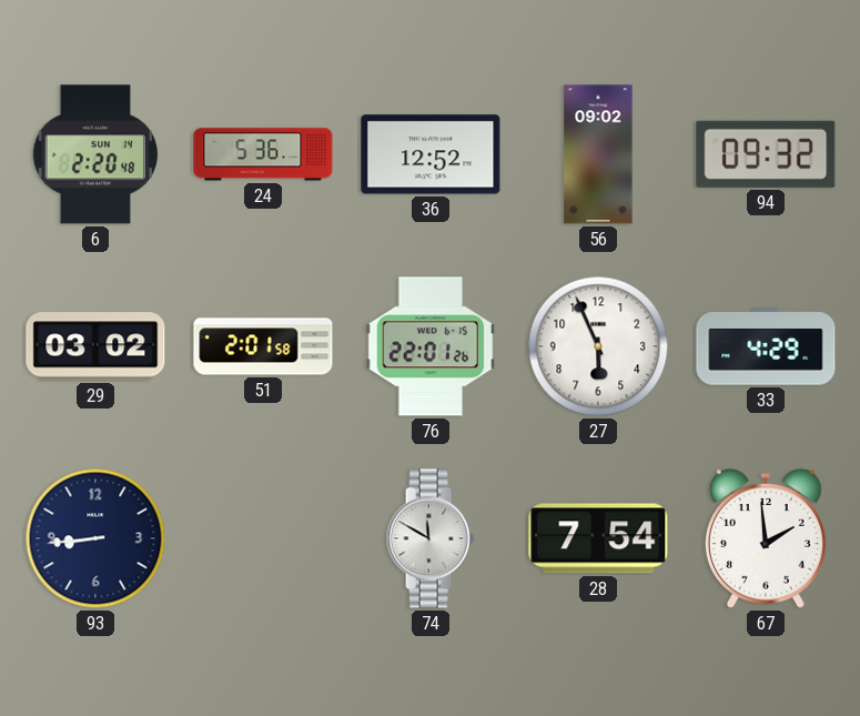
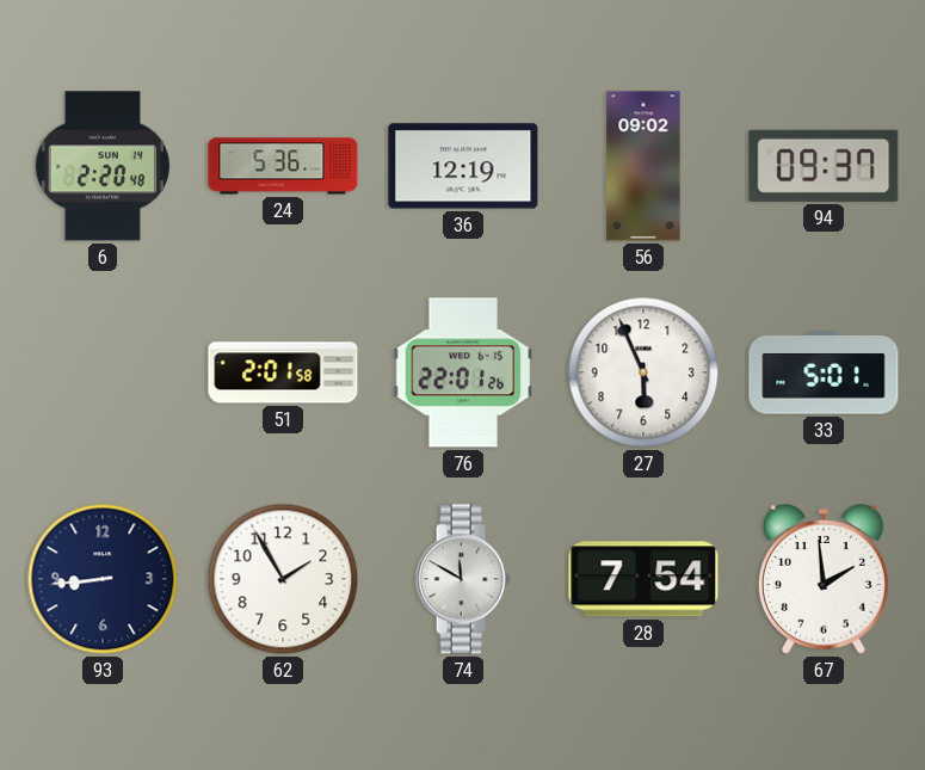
36: 12:52 -> 12:19 (463, 166)
94: 09:32 -> 09:37 (824, 166)
29: 03:02 -> none (95, 346)
33: 4:29 -> 5:01 (824, 372)
62: none -> 1:55 (283, 579)
